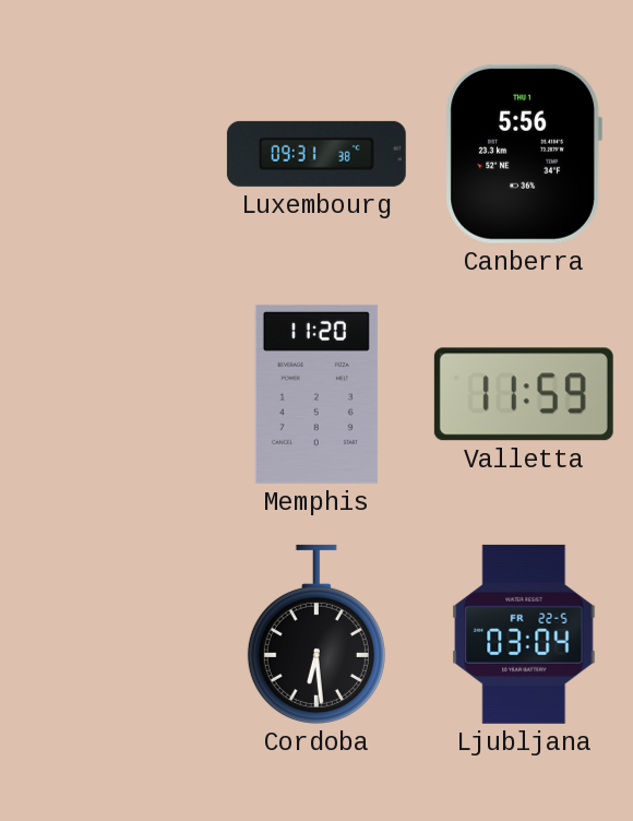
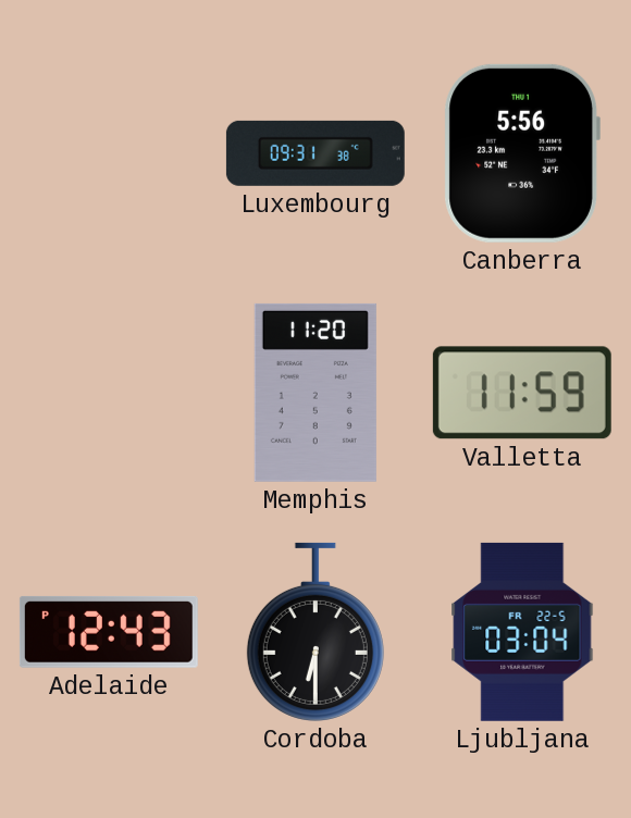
Adelaide: none -> 12:43 (109, 632)
Cordoba: 6:29 -> 6:30 (315, 632)
